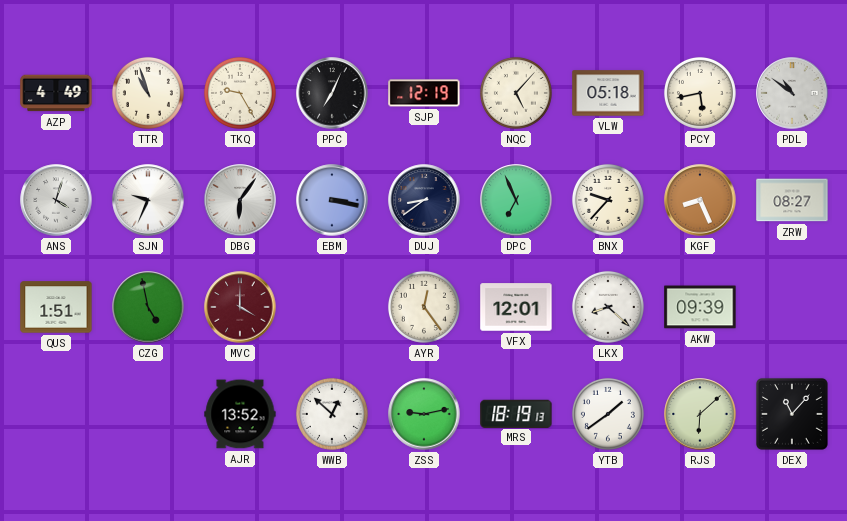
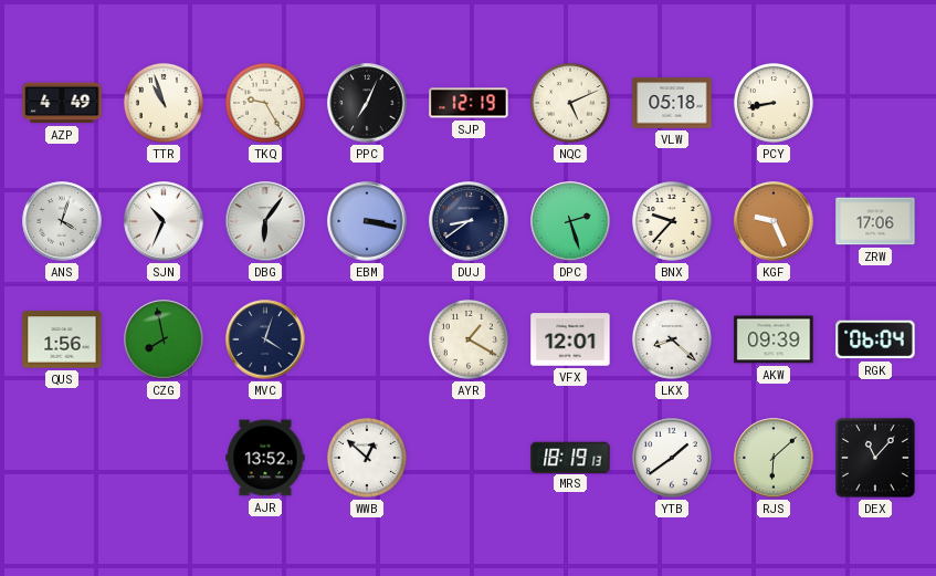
NQC: 5:07 -> 5:11 (570, 103)
PCY: 5:43 -> 8:43 (774, 103)
PDL: 10:51 -> none (792, 93)
SJN: 9:34 -> 10:34 (164, 221)
DPC: 6:56 -> 2:27 (570, 221)
KGF: 8:26 -> 9:26 (774, 221)
ZRW: 08:27 -> 17:06 (875, 221)
QUS: 1:51 -> 1:56 (62, 339)
CZG: 4:58 -> 7:58 (164, 339)
MVC: 4:00 -> 4:03 (265, 339)
MVC dial: burgundy -> navy (265, 339)
AYR: 12:24 -> 1:20 (469, 339)
RGK: none -> 06:04 (875, 339)
ZSS: 9:13 -> none (424, 414)
